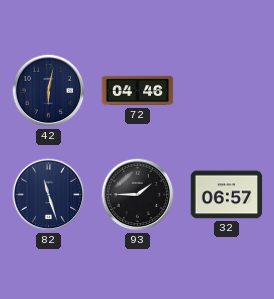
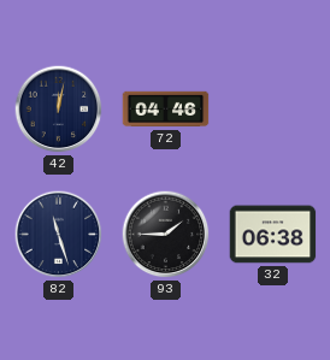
42: 6:02 -> 12:02 (59, 110)
32: 06:57 -> 06:38 (273, 235)
